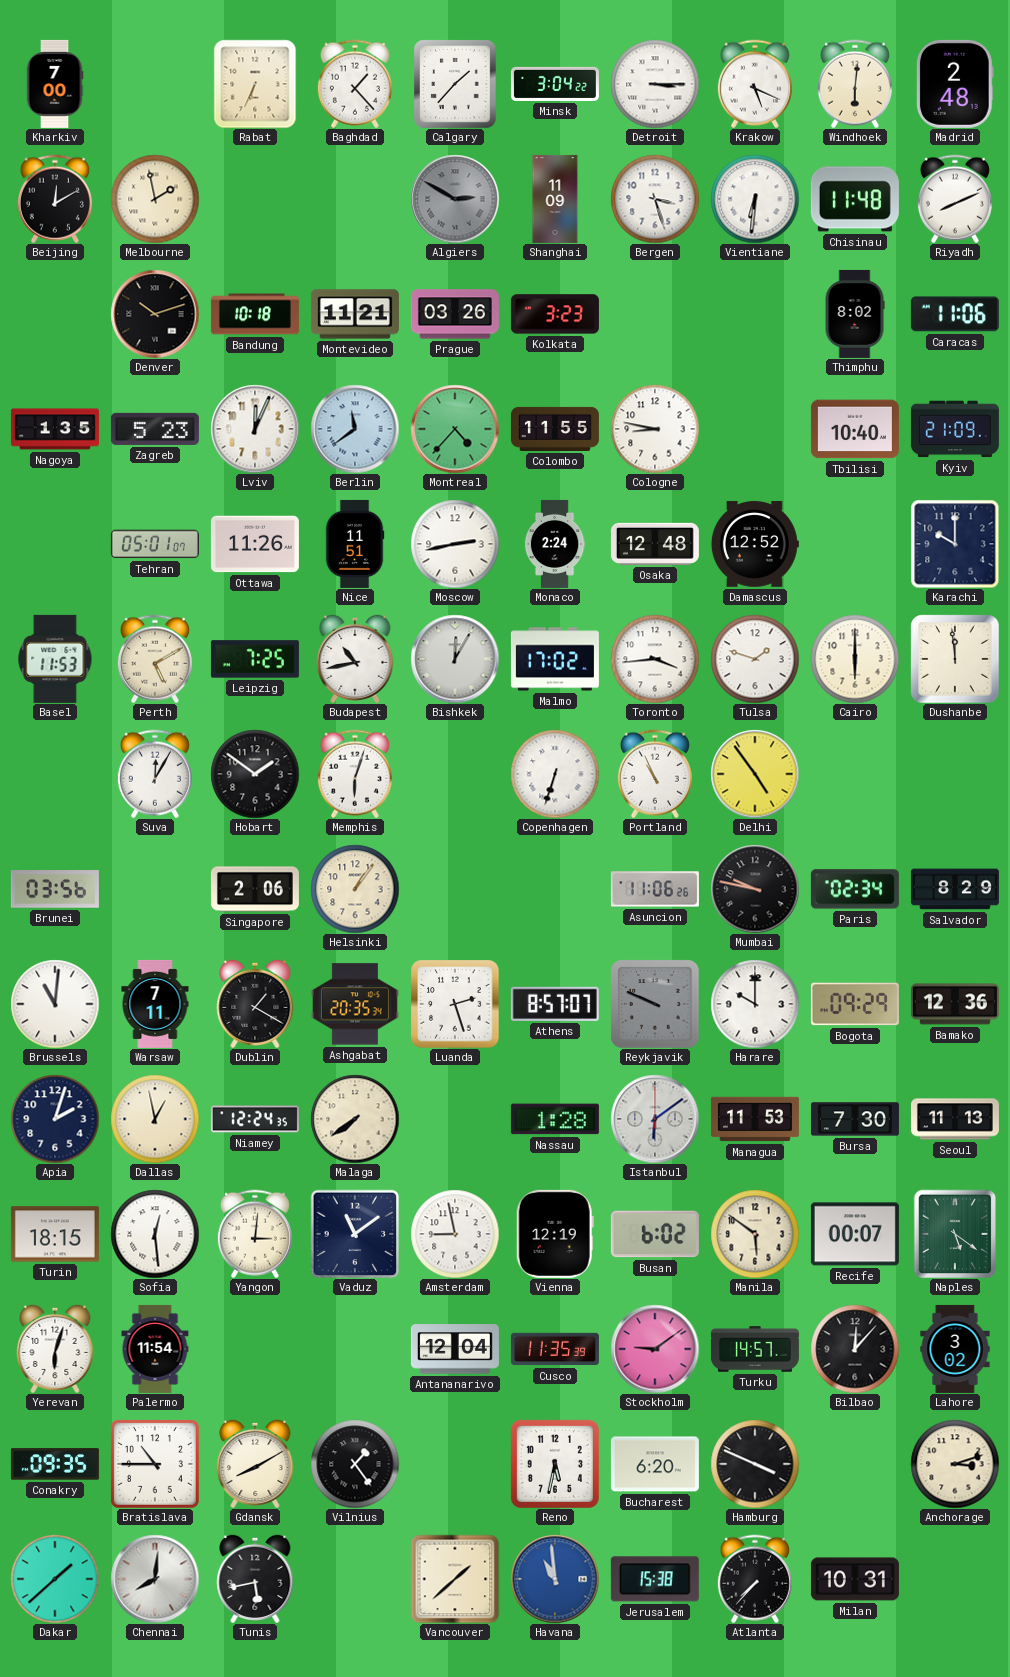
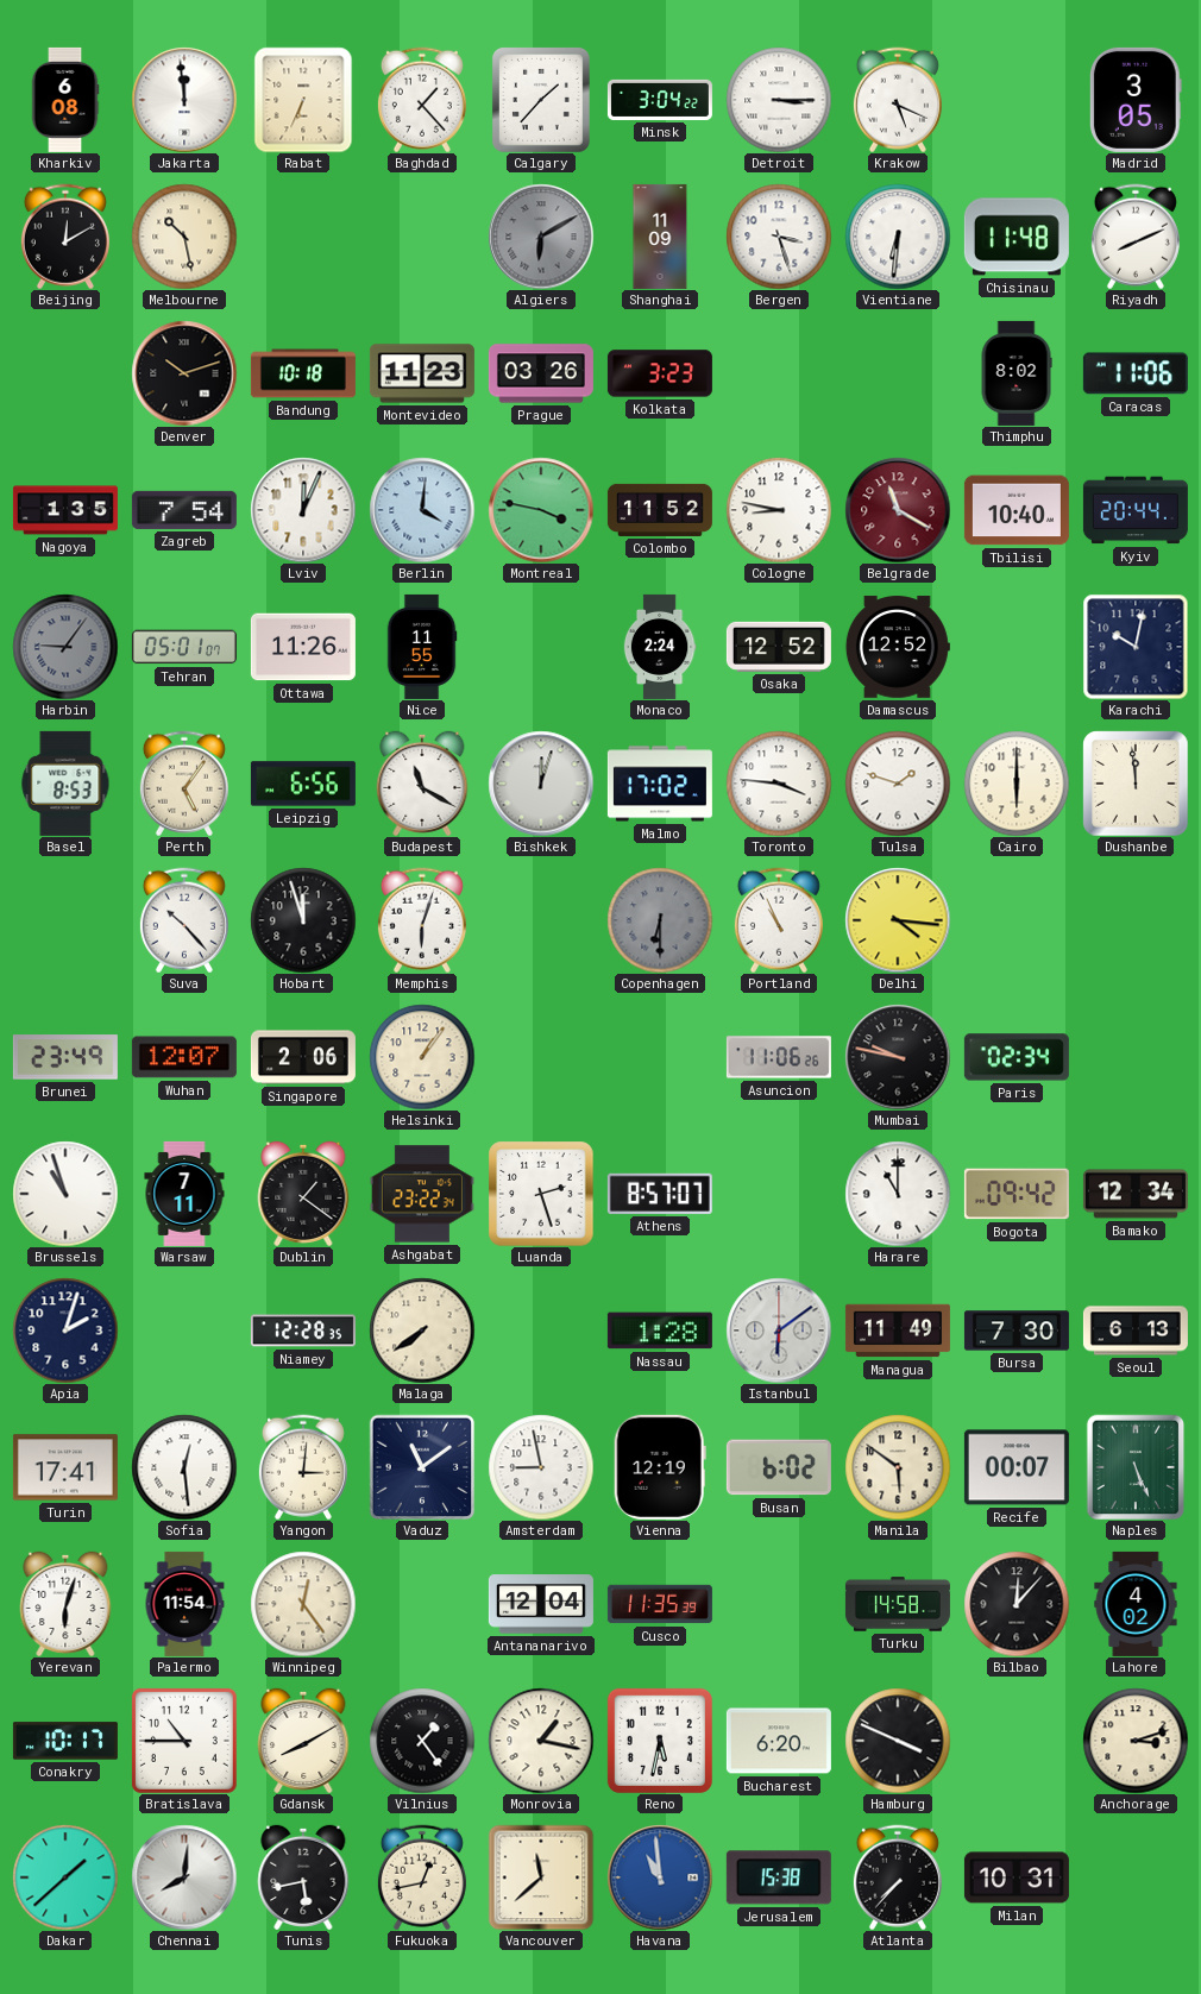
Kharkiv: 7:00 -> 6:08 (65, 100)
Jakarta: none -> 11:59 (184, 100)
Windhoek: 6:01 -> none (855, 84)
Madrid: 2:48 -> 3:05 (1136, 100)
Melbourne: 1:58 -> 10:28 (184, 237)
Algiers: 2:50 -> 6:10 (541, 237)
Montevideo: 11:21 -> 11:23 (422, 373)
Zagreb: 5:23 -> 7:54 (184, 510)
Berlin: 11:39 -> 4:01 (422, 510)
Montreal: 4:37 -> 3:47 (541, 510)
Colombo: 11:55 -> 11:52 (660, 510)
Belgrade: none -> 11:20 (898, 510)
Kyiv: 21:09 -> 20:44 (1136, 510)
Harbin: none -> 9:06 (65, 647)
Nice: 11:51 -> 11:55 (422, 647)
Moscow: 2:43 -> none (455, 544)
Osaka: 12:48 -> 12:52 (779, 647)
Karachi: 10:00 -> 10:02 (1136, 647)
Basel: 11:53 -> 8:53 (65, 784)
Perth: 5:10 -> 5:06 (184, 784)
Leipzig: 7:25 -> 6:56 (303, 784)
Budapest: 10:43 -> 11:20 (422, 782)
Bishkek: 12:05 -> 12:03 (541, 784)
Toronto: 3:44 -> 3:46 (779, 784)
Suva: 12:05 -> 10:23 (184, 920)
Hobart: 1:51 -> 11:57 (303, 920)
Copenhagen: 6:33 -> 6:30 (660, 920)
Copenhagen dial: white -> grey (660, 920)
Delhi: 4:54 -> 4:16 (898, 920)
Brunei: 03:56 -> 23:49 (65, 1057)
Wuhan: none -> 12:07 (184, 1057)
Salvador: 8:29 -> none (955, 889)
Brussels: 11:01 -> 10:57 (65, 1194)
Dublin: 1:20 -> 1:21 (303, 1193)
Ashgabat: 20:35 -> 23:22 (422, 1194)
Reykjavik: 9:49 -> none (655, 1004)
Harare: 10:00 -> 11:00 (898, 1194)
Bogota: 09:29 -> 09:42 (1017, 1194)
Bamako: 12:36 -> 12:34 (1136, 1194)
Dallas: 12:58 -> none (155, 1119)
Niamey: 12:24 -> 12:28 (303, 1331)
Managua: 11:53 -> 11:49 (898, 1331)
Seoul: 11:13 -> 6:13 (1136, 1331)
Turin: 18:15 -> 17:41 (65, 1467)
Naples: 5:21 -> 5:26 (1136, 1467)
Winnipeg: none -> 12:24 (303, 1604)
Stockholm: 9:09 -> none (655, 1349)
Turku: 14:57 -> 14:58 (898, 1604)
Lahore: 3:02 -> 4:02 (1136, 1604)
Conakry: 09:35 -> 10:17 (65, 1741)
Monrovia: none -> 1:17 (541, 1741)
Fukuoka: none -> 12:43 (422, 1877)
Vancouver: 1:38 -> 11:38 (541, 1877)
